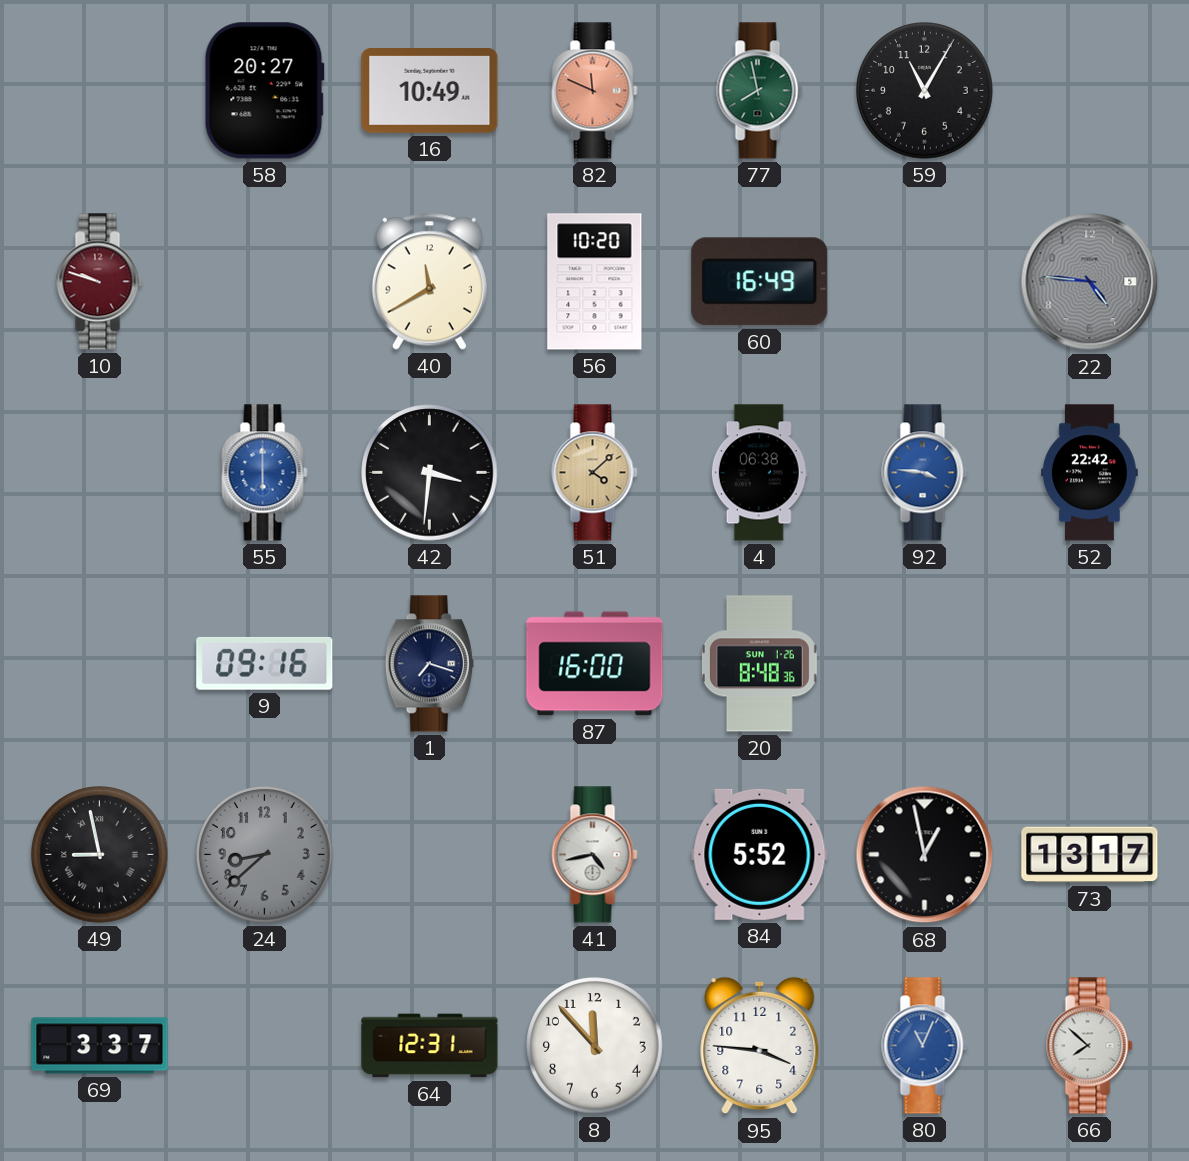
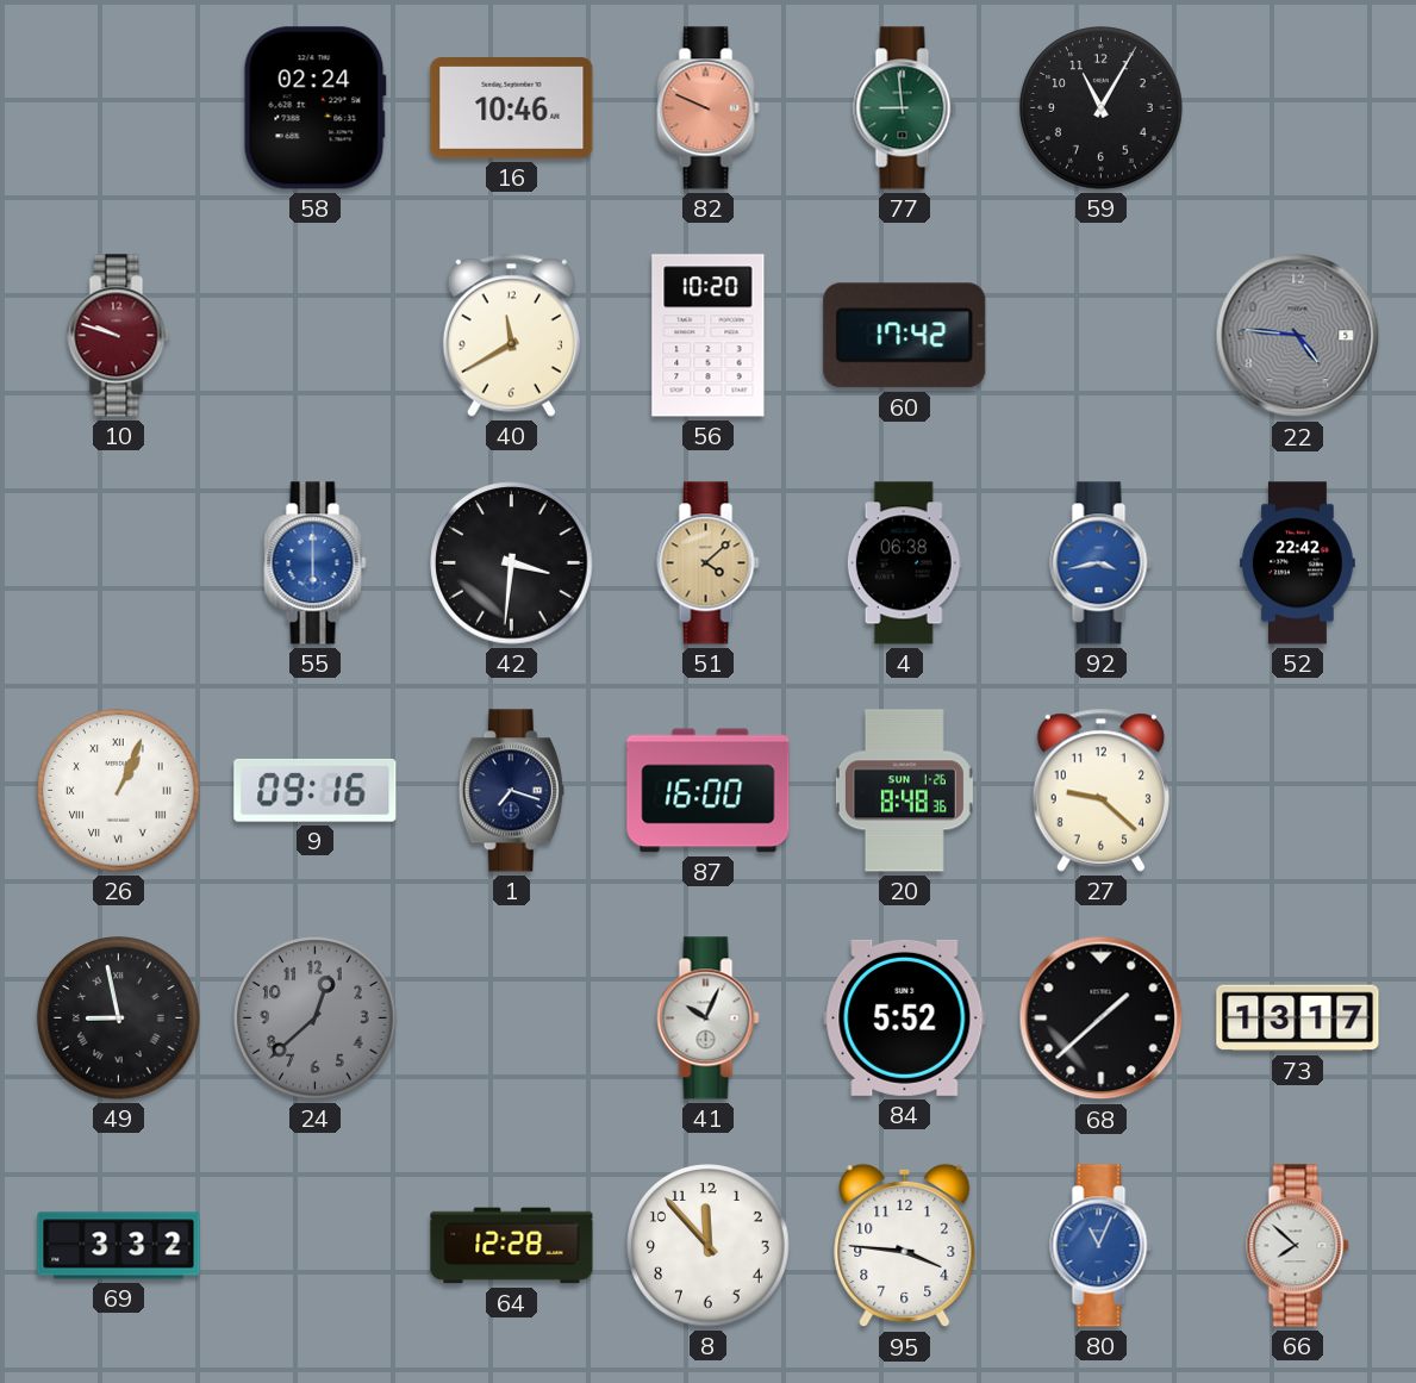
58: 20:27 -> 02:24 (314, 108)
16: 10:49 -> 10:46 (512, 108)
82: 11:49 -> 9:49 (709, 108)
77: 7:58 -> 8:59 (905, 108)
60: 16:49 -> 17:42 (905, 336)
92: 3:46 -> 3:43 (1102, 563)
26: none -> 1:04 (119, 791)
27: none -> 9:22 (1100, 790)
24: 8:38 -> 12:38 (316, 1018)
41: 4:43 -> 10:04 (709, 1018)
68: 12:58 -> 1:38 (1102, 1018)
69: 3:37 -> 3:32 (119, 1246)
64: 12:31 -> 12:28 (512, 1246)
